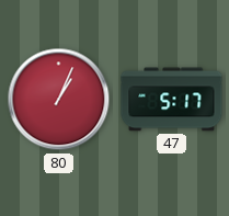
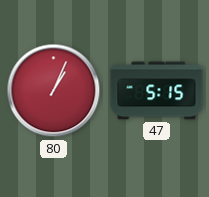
47: 5:17 -> 5:15 (157, 91)
